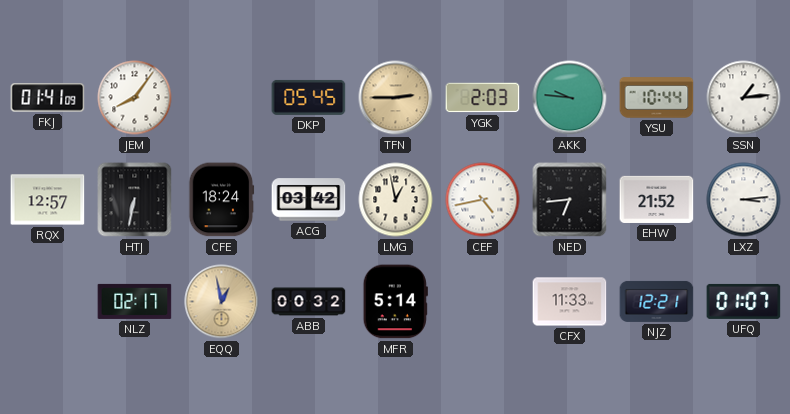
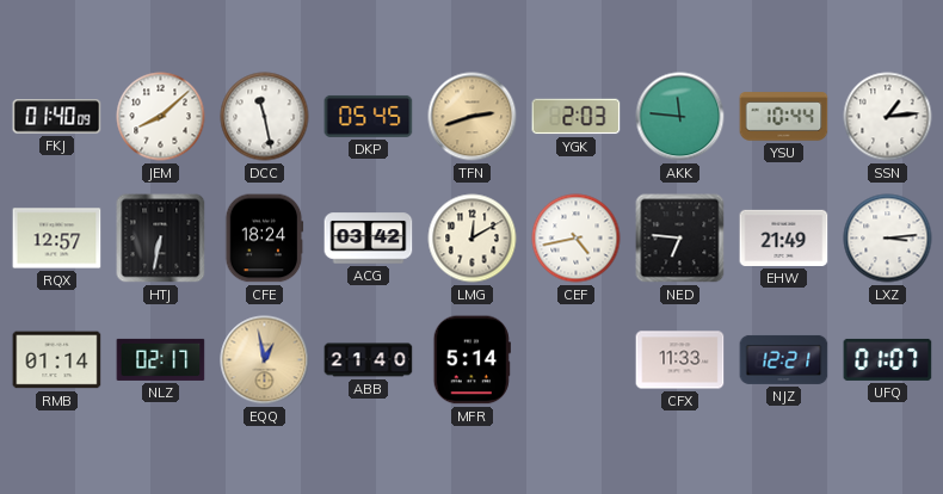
FKJ: 01:41 -> 01:40 (57, 117)
JEM: 8:06 -> 8:08 (161, 117)
DCC: none -> 11:28 (265, 117)
TFN: 2:45 -> 2:42 (473, 117)
AKK: 9:46 -> 11:46 (680, 117)
LMG: 12:58 -> 12:10 (473, 239)
NED: 6:44 -> 6:46 (680, 239)
EHW: 21:52 -> 21:49 (784, 237)
RMB: none -> 01:14 (57, 360)
ABB: 00:32 -> 21:40 (369, 360)
